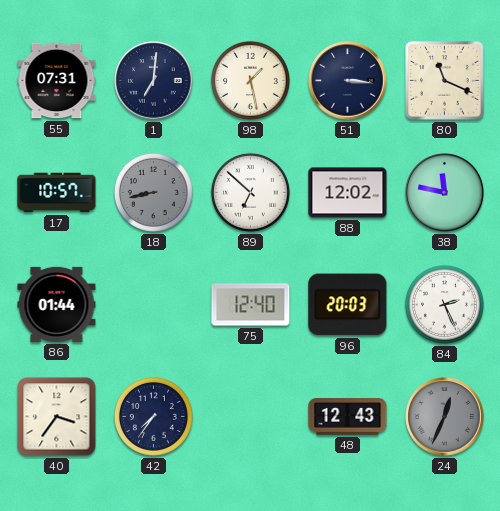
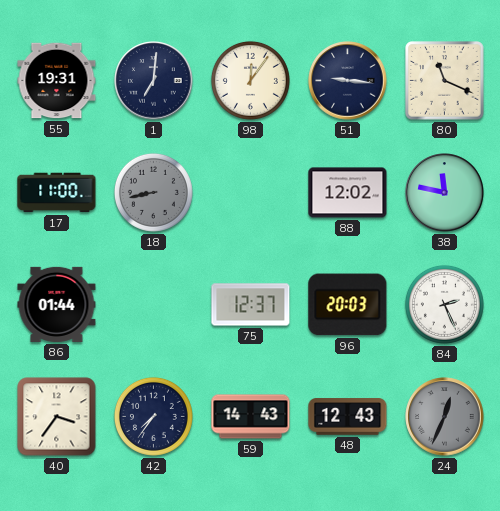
55: 07:31 -> 19:31 (57, 81)
98: 1:28 -> 12:06 (250, 80)
51: 3:16 -> 9:16 (348, 81)
17: 10:57 -> 11:00 (57, 193)
89: 6:52 -> none (250, 192)
75: 12:40 -> 12:37 (251, 305)
59: none -> 14:43 (251, 417)
